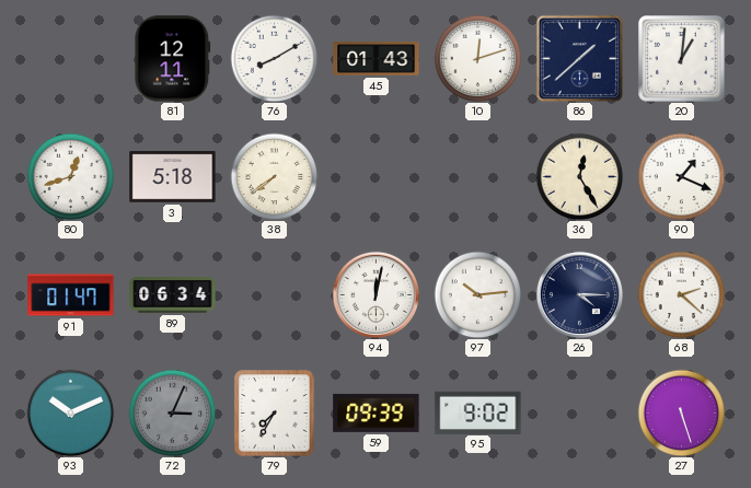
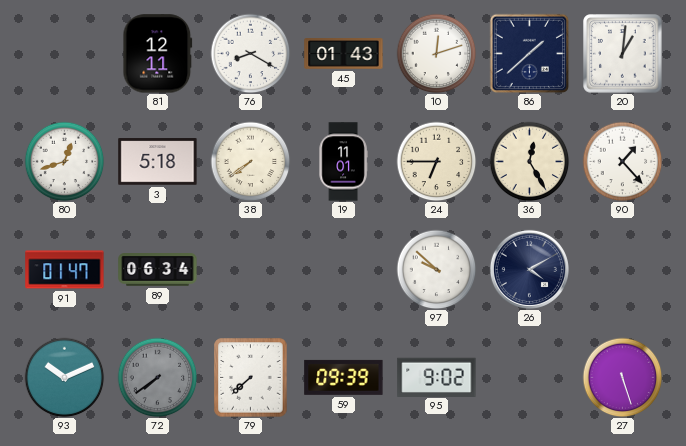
76: 8:10 -> 8:20 (250, 53)
19: none -> 11:01 (343, 162)
24: none -> 6:45 (436, 161)
90: 1:19 -> 1:23 (622, 161)
94: 12:02 -> none (376, 294)
97: 10:14 -> 9:52 (436, 269)
26: 4:15 -> 4:10 (529, 269)
68: 2:22 -> none (681, 294)
72: 3:04 -> 7:39 (157, 377)
79: 7:35 -> 7:38 (251, 378)
